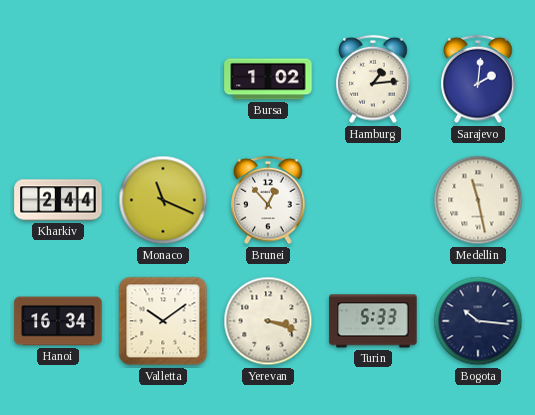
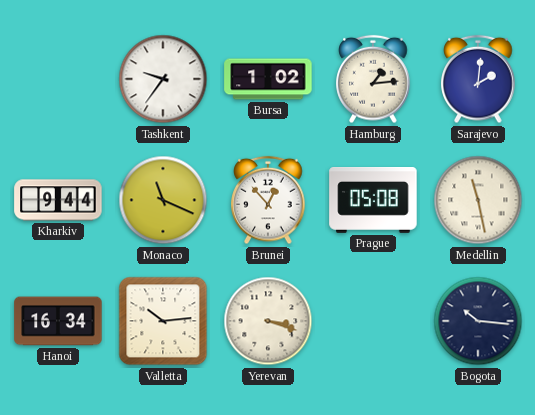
Tashkent: none -> 9:36 (163, 79)
Kharkiv: 2:44 -> 9:44 (58, 200)
Prague: none -> 05:08 (373, 201)
Valletta: 10:09 -> 10:14 (163, 321)
Turin: 5:33 -> none (373, 321)
